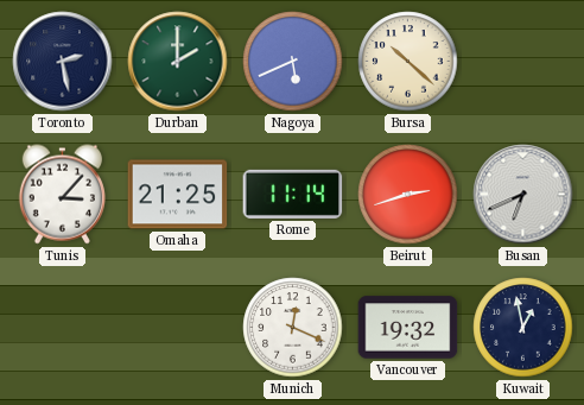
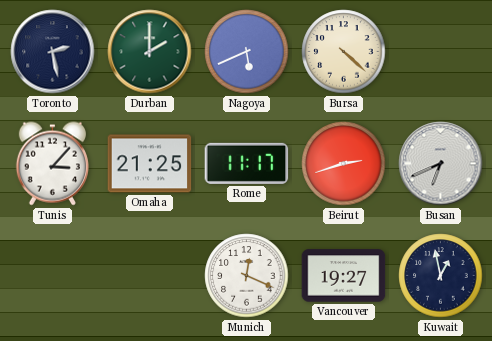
Bursa: 10:22 -> 4:22 (344, 52)
Rome: 11:14 -> 11:17 (247, 163)
Vancouver: 19:32 -> 19:27 (344, 276)
